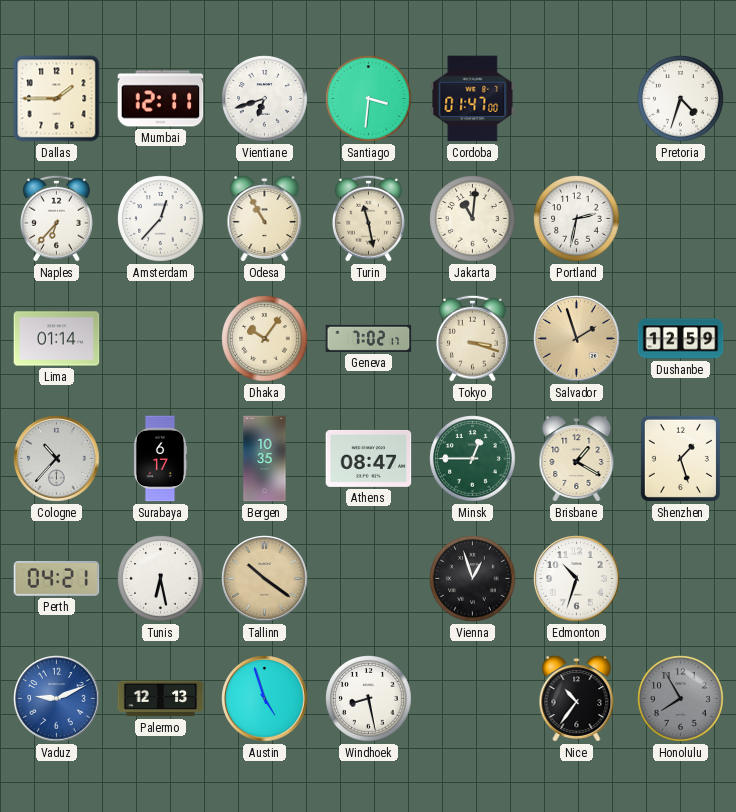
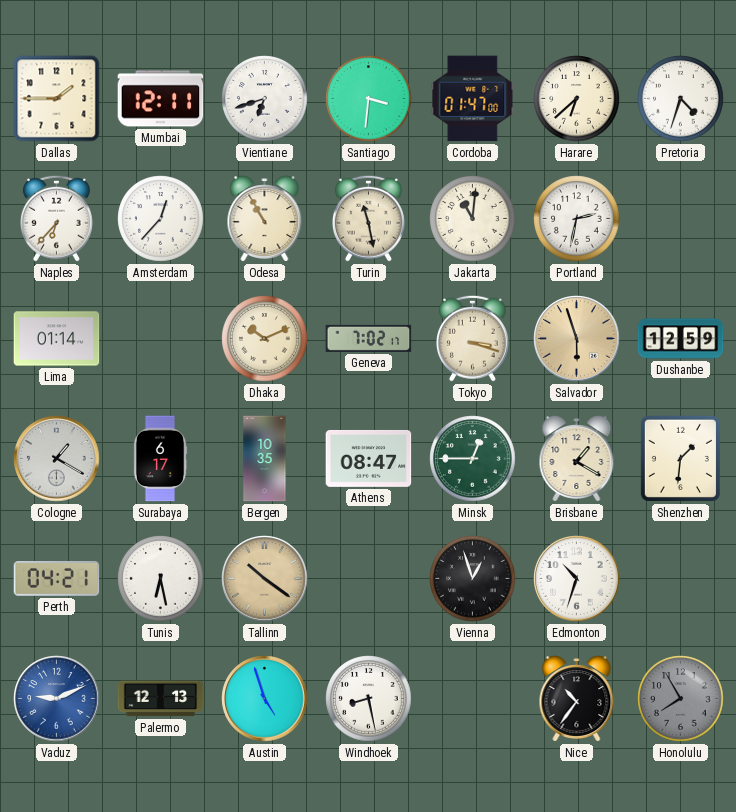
Harare: none -> 6:38 (577, 99)
Dhaka: 10:06 -> 10:11 (265, 339)
Salvador: 1:57 -> 5:57 (577, 339)
Cologne: 10:37 -> 1:20 (57, 459)
Shenzhen: 1:27 -> 1:31 (680, 458)
